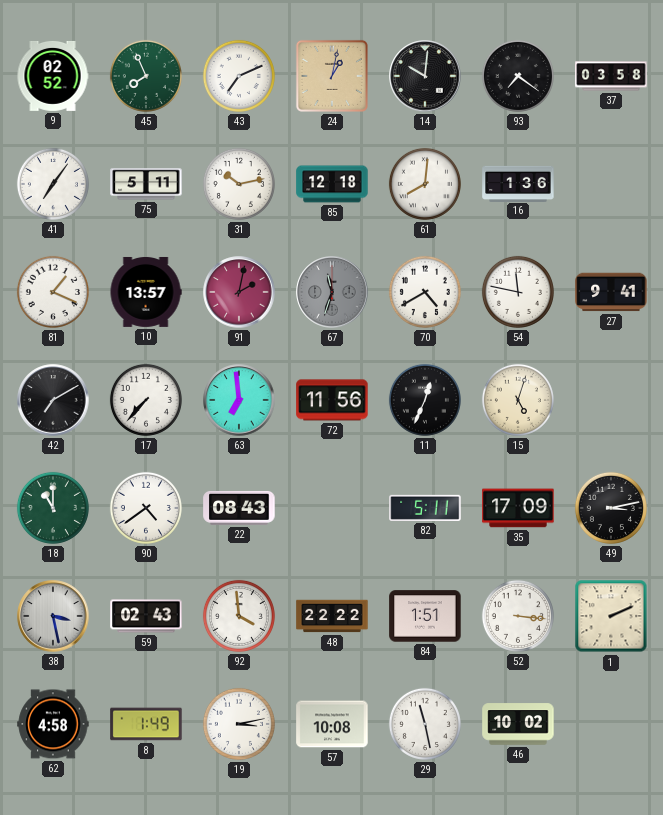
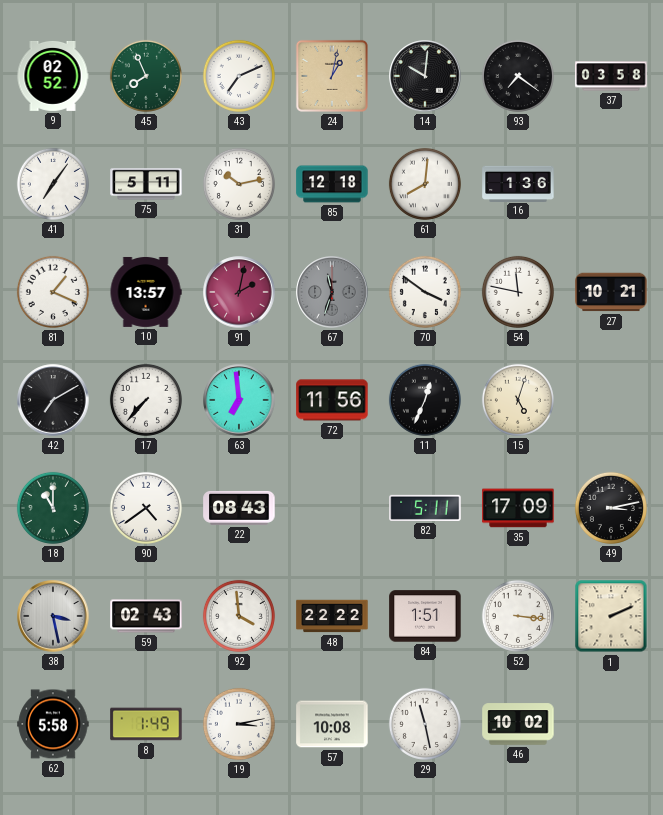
70: 4:40 -> 3:51 (425, 292)
27: 9:41 -> 10:21 (611, 292)
62: 4:58 -> 5:58 (53, 724)
